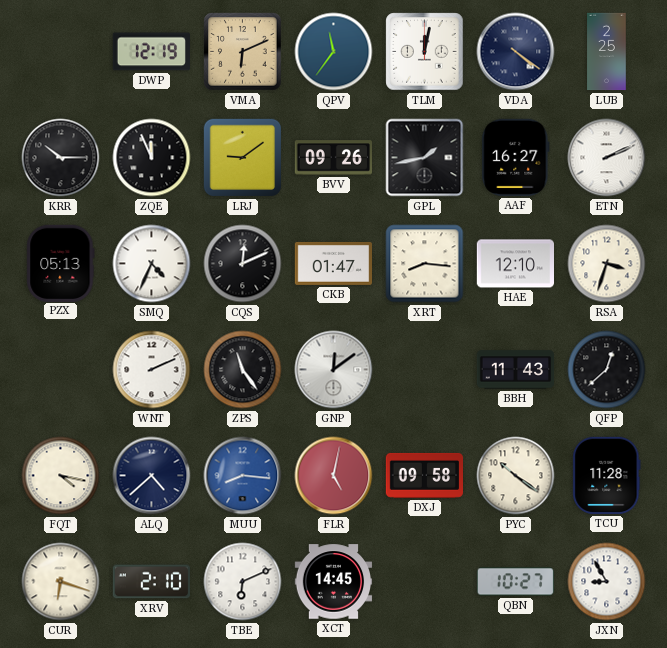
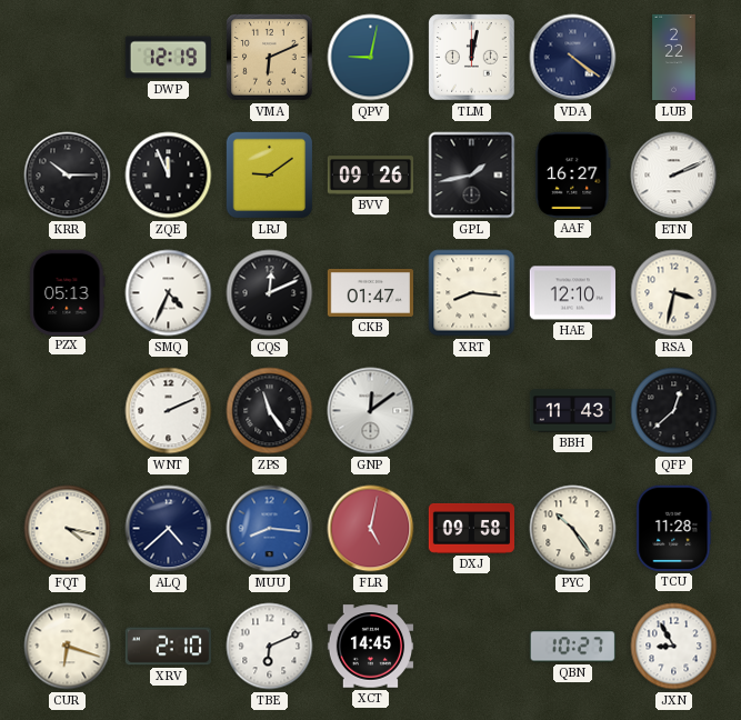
QPV: 11:36 -> 9:02 (371, 58)
LUB: 2:25 -> 2:22 (674, 58)
RSA: 3:33 -> 3:32 (674, 293)
PYC: 10:21 -> 10:24 (573, 529)
